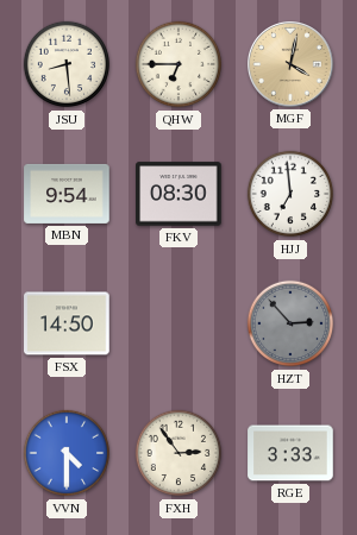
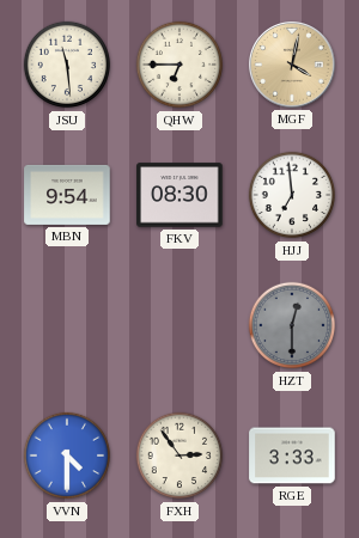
JSU: 8:29 -> 11:29 (67, 65)
FSX: 14:50 -> none (67, 323)
HZT: 2:53 -> 12:30 (292, 325)
